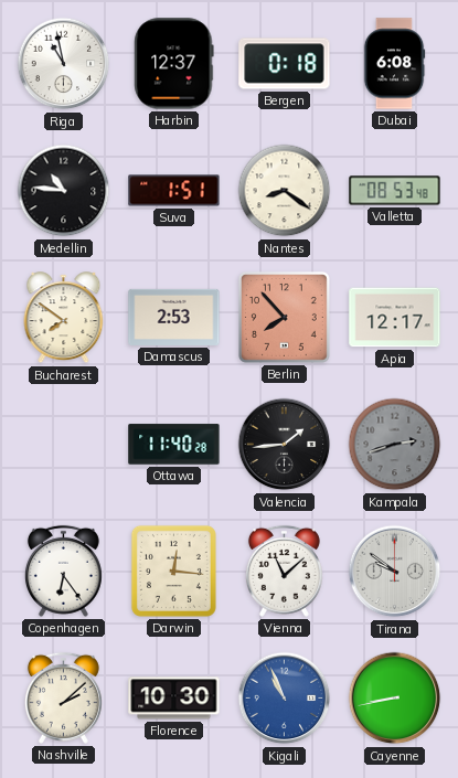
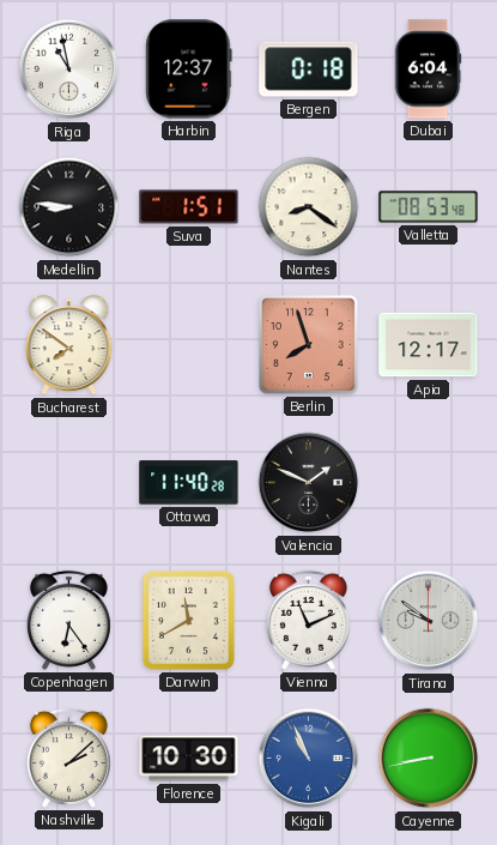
Dubai: 6:08 -> 6:04 (428, 70)
Medellin: 10:46 -> 8:46 (69, 207)
Damascus: 2:53 -> none (174, 317)
Berlin: 7:53 -> 7:57 (308, 344)
Valencia: 1:44 -> 1:49 (309, 483)
Kampala: 2:42 -> none (395, 445)
Darwin: 12:16 -> 11:40 (188, 620)
Vienna: 11:08 -> 11:11 (308, 620)
